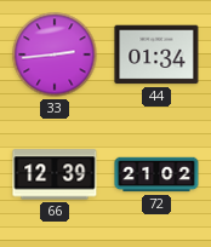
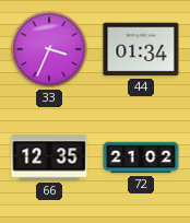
33: 2:44 -> 3:34 (49, 49)
66: 12:39 -> 12:35 (49, 157)
